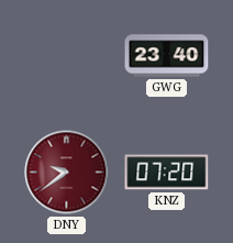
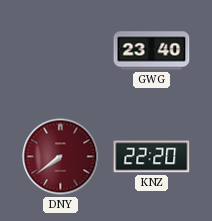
DNY: 9:39 -> 7:39 (61, 157)
KNZ: 07:20 -> 22:20 (152, 157)
